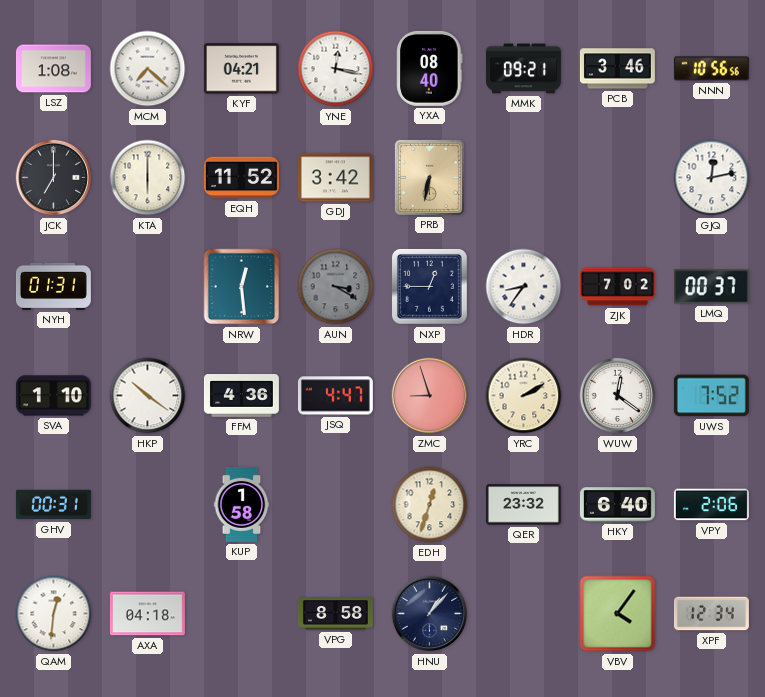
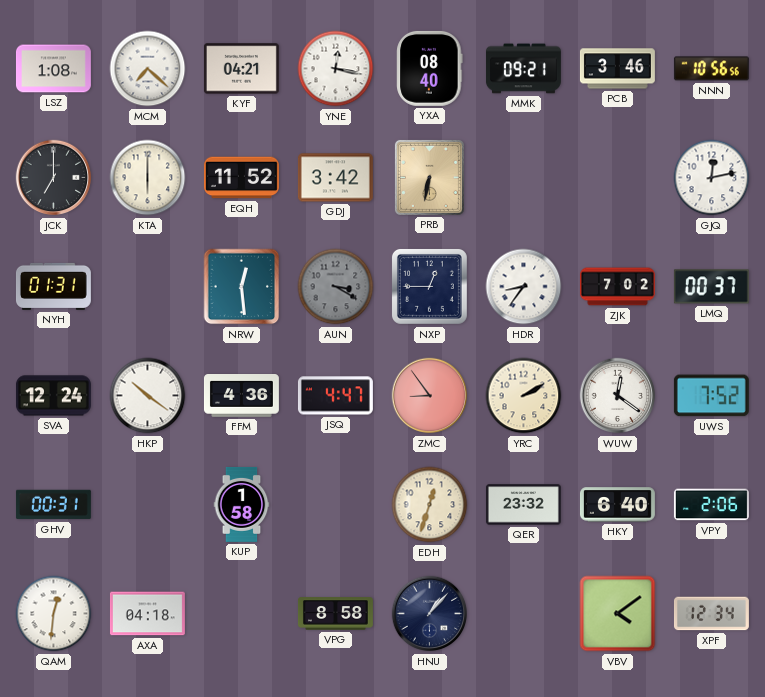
SVA: 1:10 -> 12:24 (53, 396)
ZMC: 8:57 -> 8:54 (430, 396)
VBV: 4:06 -> 4:09 (618, 614)
